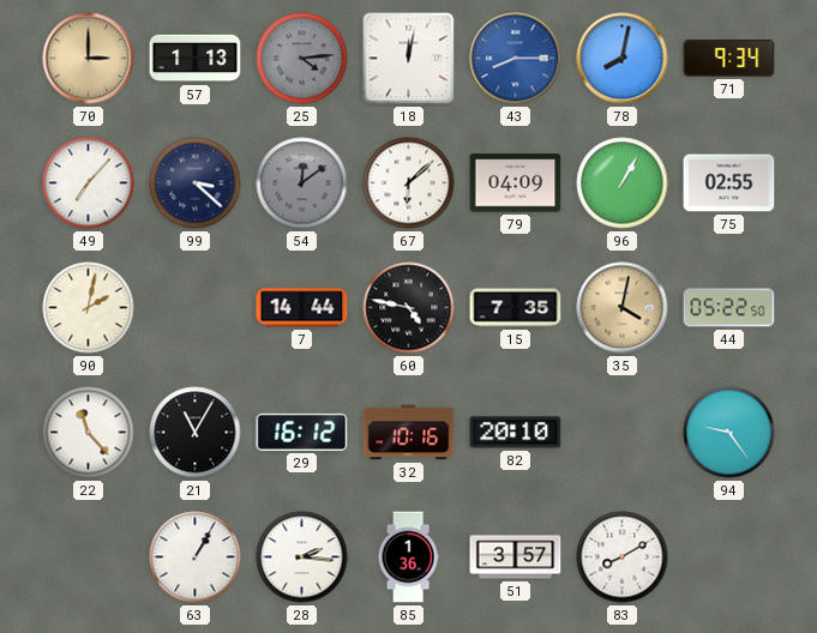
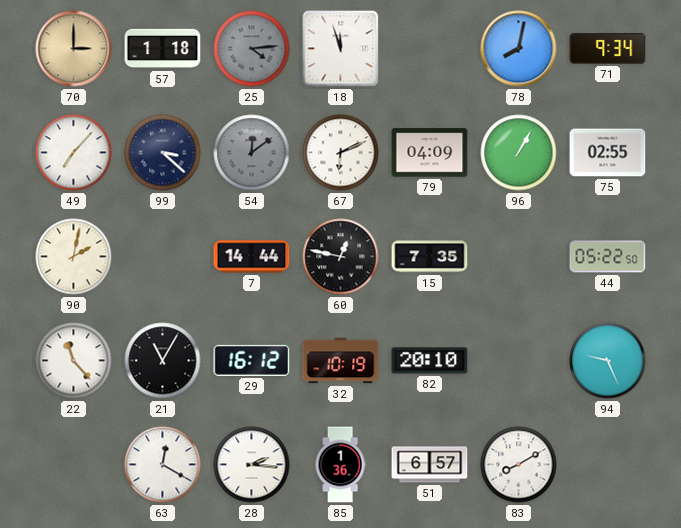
57: 1:13 -> 1:18 (163, 49)
18: 12:02 -> 11:57 (341, 49)
43: 8:15 -> none (516, 59)
67: 6:08 -> 6:11 (341, 153)
60: 4:47 -> 12:47 (341, 257)
35: 4:02 -> none (623, 308)
32: 10:16 -> 10:19 (341, 361)
94: 9:24 -> 9:26 (608, 361)
63: 1:05 -> 12:20 (163, 465)
51: 3:57 -> 6:57 (430, 465)
